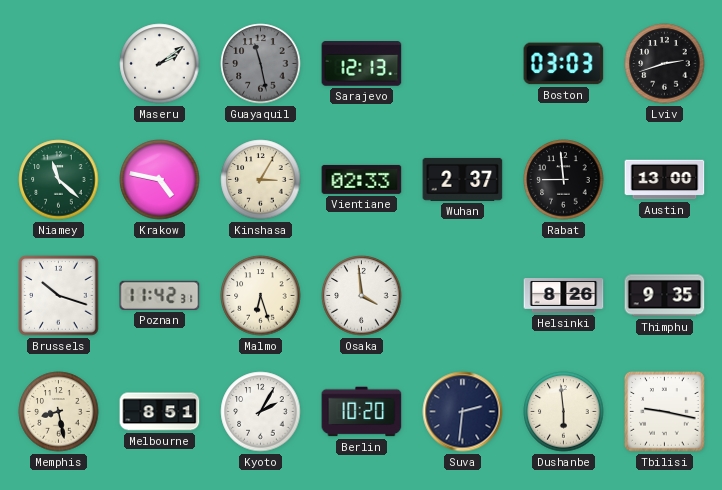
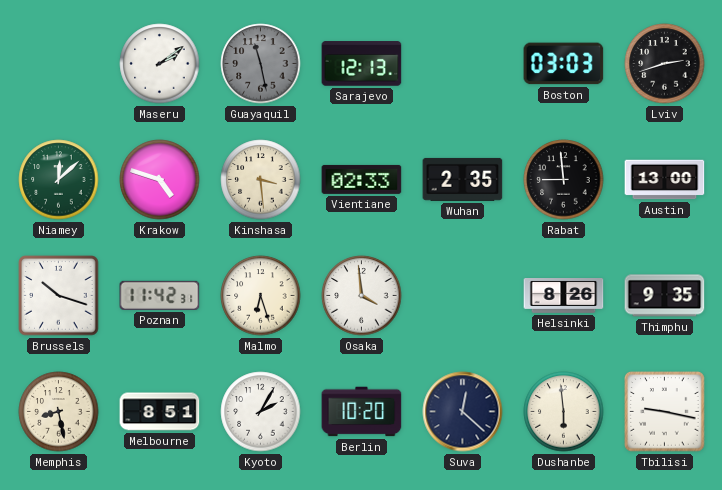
Niamey: 11:22 -> 12:08 (59, 180)
Krakow: 4:47 -> 4:48 (160, 180)
Kinshasa: 3:05 -> 3:29 (261, 180)
Wuhan: 2:37 -> 2:35 (463, 179)
Suva: 2:31 -> 12:22 (463, 412)
